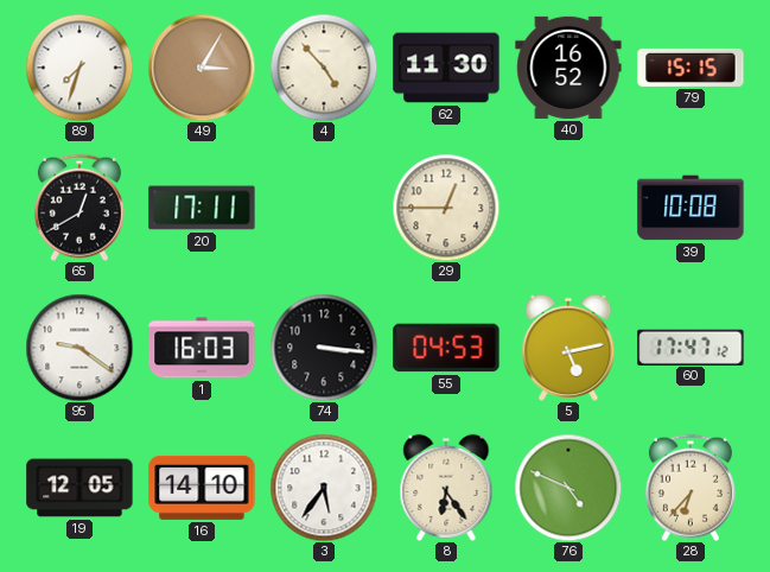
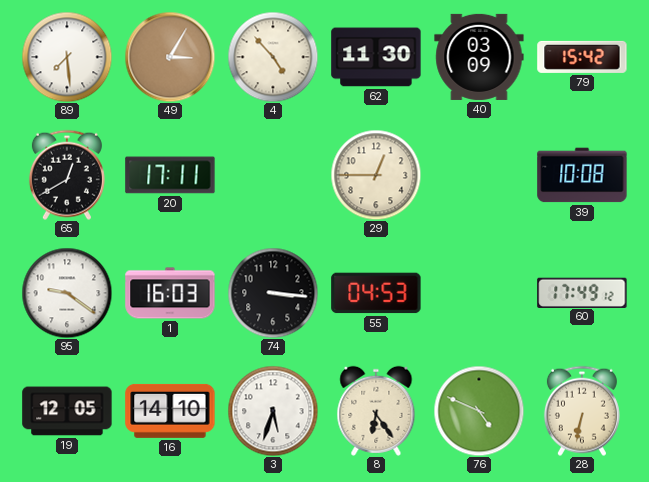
89: 7:33 -> 7:29 (67, 57)
40: 16:52 -> 03:09 (479, 57)
79: 15:15 -> 15:42 (582, 57)
5: 5:13 -> none (568, 348)
60: 17:47 -> 17:49 (582, 292)
3: 5:36 -> 5:33 (273, 411)
28: 6:37 -> 6:32 (582, 411)
